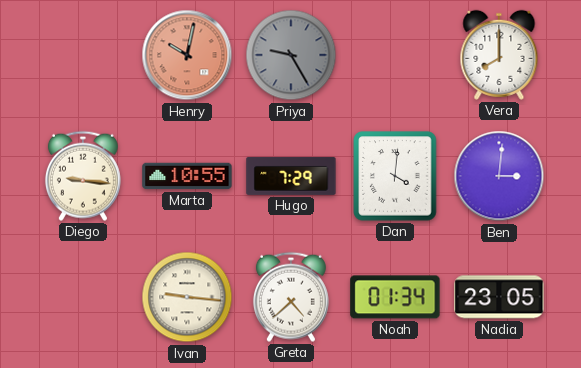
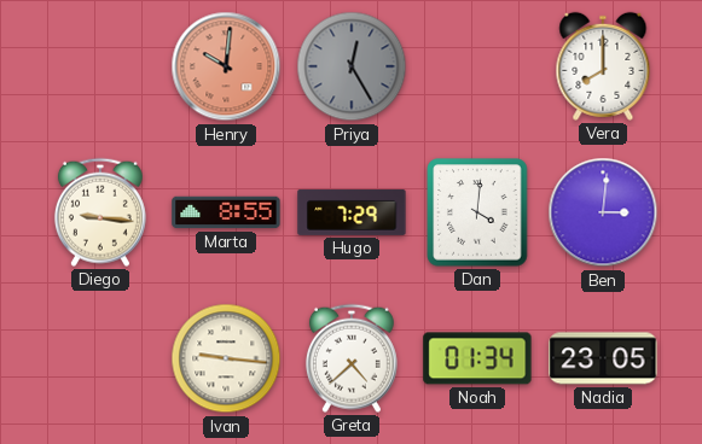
Henry: 10:02 -> 10:01 (226, 66)
Priya: 9:25 -> 12:25 (352, 66)
Marta: 10:55 -> 8:55 (226, 212)
